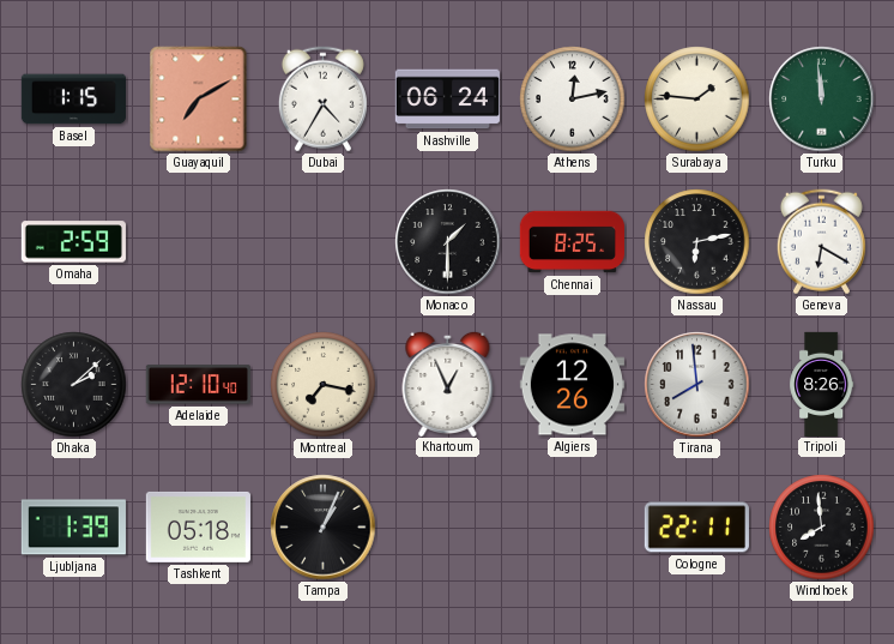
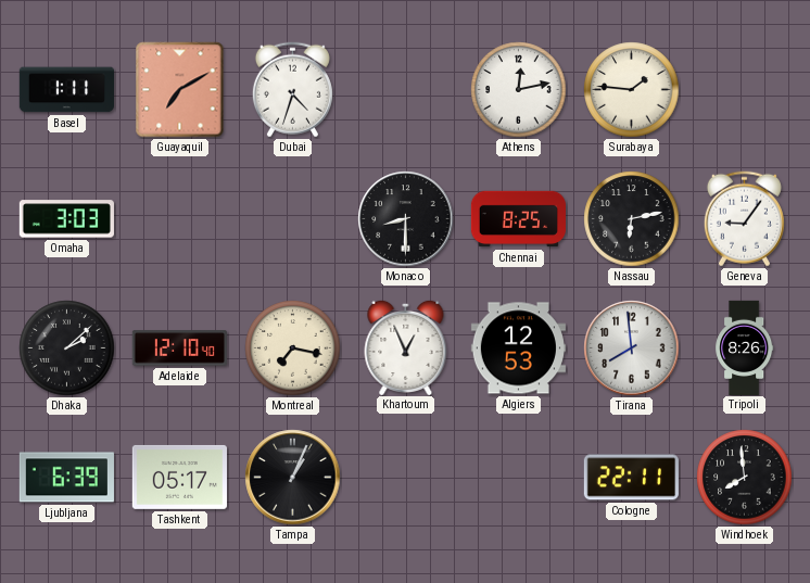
Basel: 1:15 -> 1:11 (66, 90)
Dubai: 4:35 -> 4:33 (292, 90)
Nashville: 06:24 -> none (447, 100)
Turku: 11:59 -> none (822, 100)
Omaha: 2:59 -> 3:03 (66, 219)
Monaco: 1:30 -> 8:30 (406, 219)
Geneva: 6:20 -> 9:06 (744, 219)
Algiers: 12:26 -> 12:53 (518, 348)
Ljubljana: 1:39 -> 6:39 (66, 478)
Tashkent: 05:18 -> 05:17 (179, 477)
